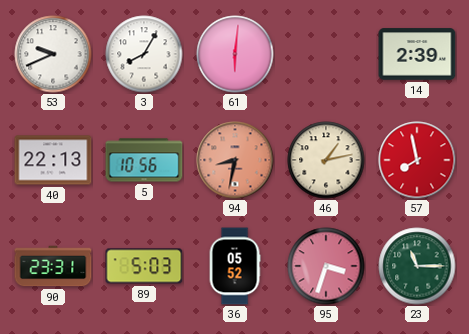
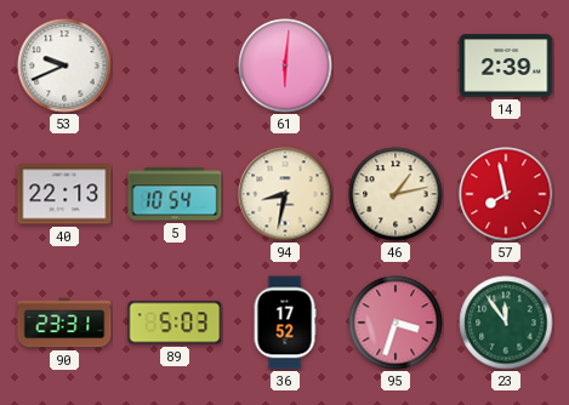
3: 8:05 -> none (144, 54)
5: 10:56 -> 10:54 (175, 194)
94 dial: salmon -> cream (285, 194)
36: 05:52 -> 17:52 (285, 323)
23: 11:15 -> 11:54 (506, 323)
